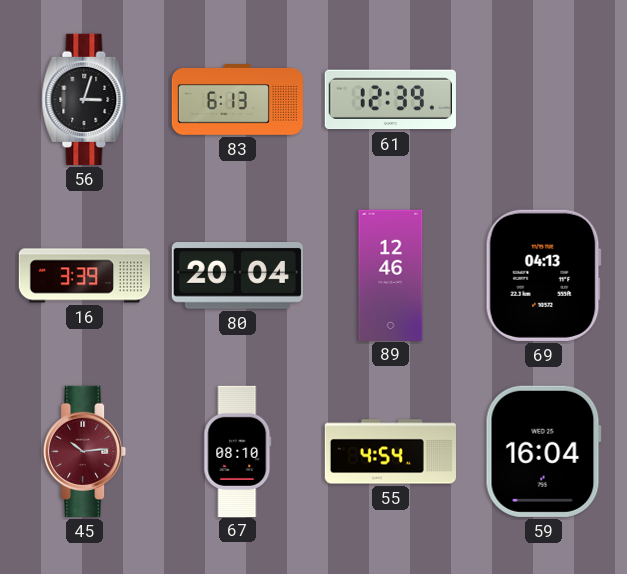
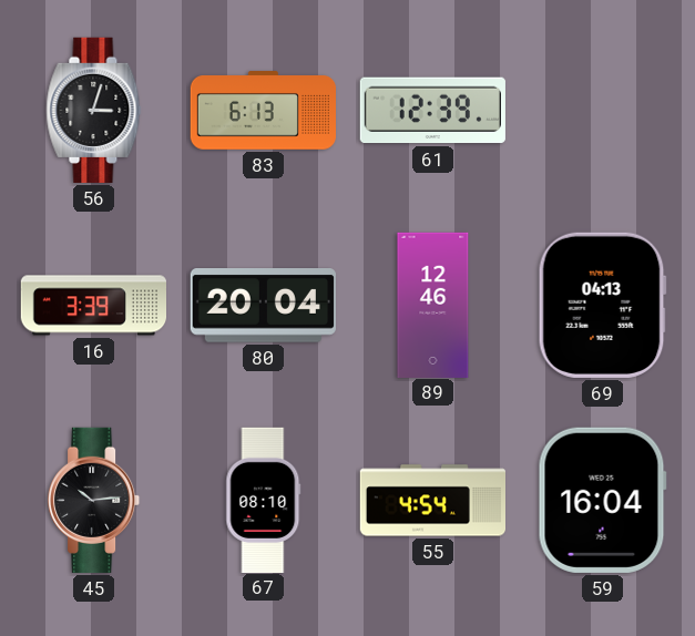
45 dial: burgundy -> black (95, 500)
